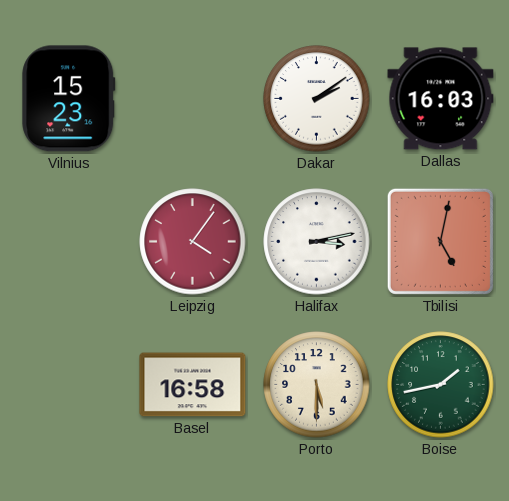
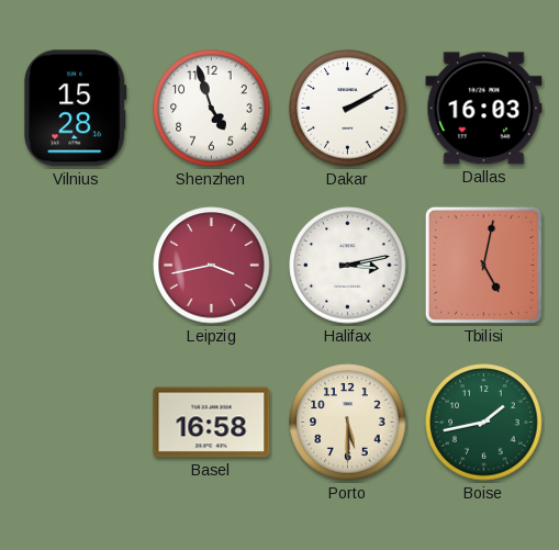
Vilnius: 15:23 -> 15:28 (76, 109)
Shenzhen: none -> 4:57 (212, 109)
Dakar: 2:09 -> 2:10 (348, 109)
Leipzig: 4:06 -> 3:43 (212, 266)
